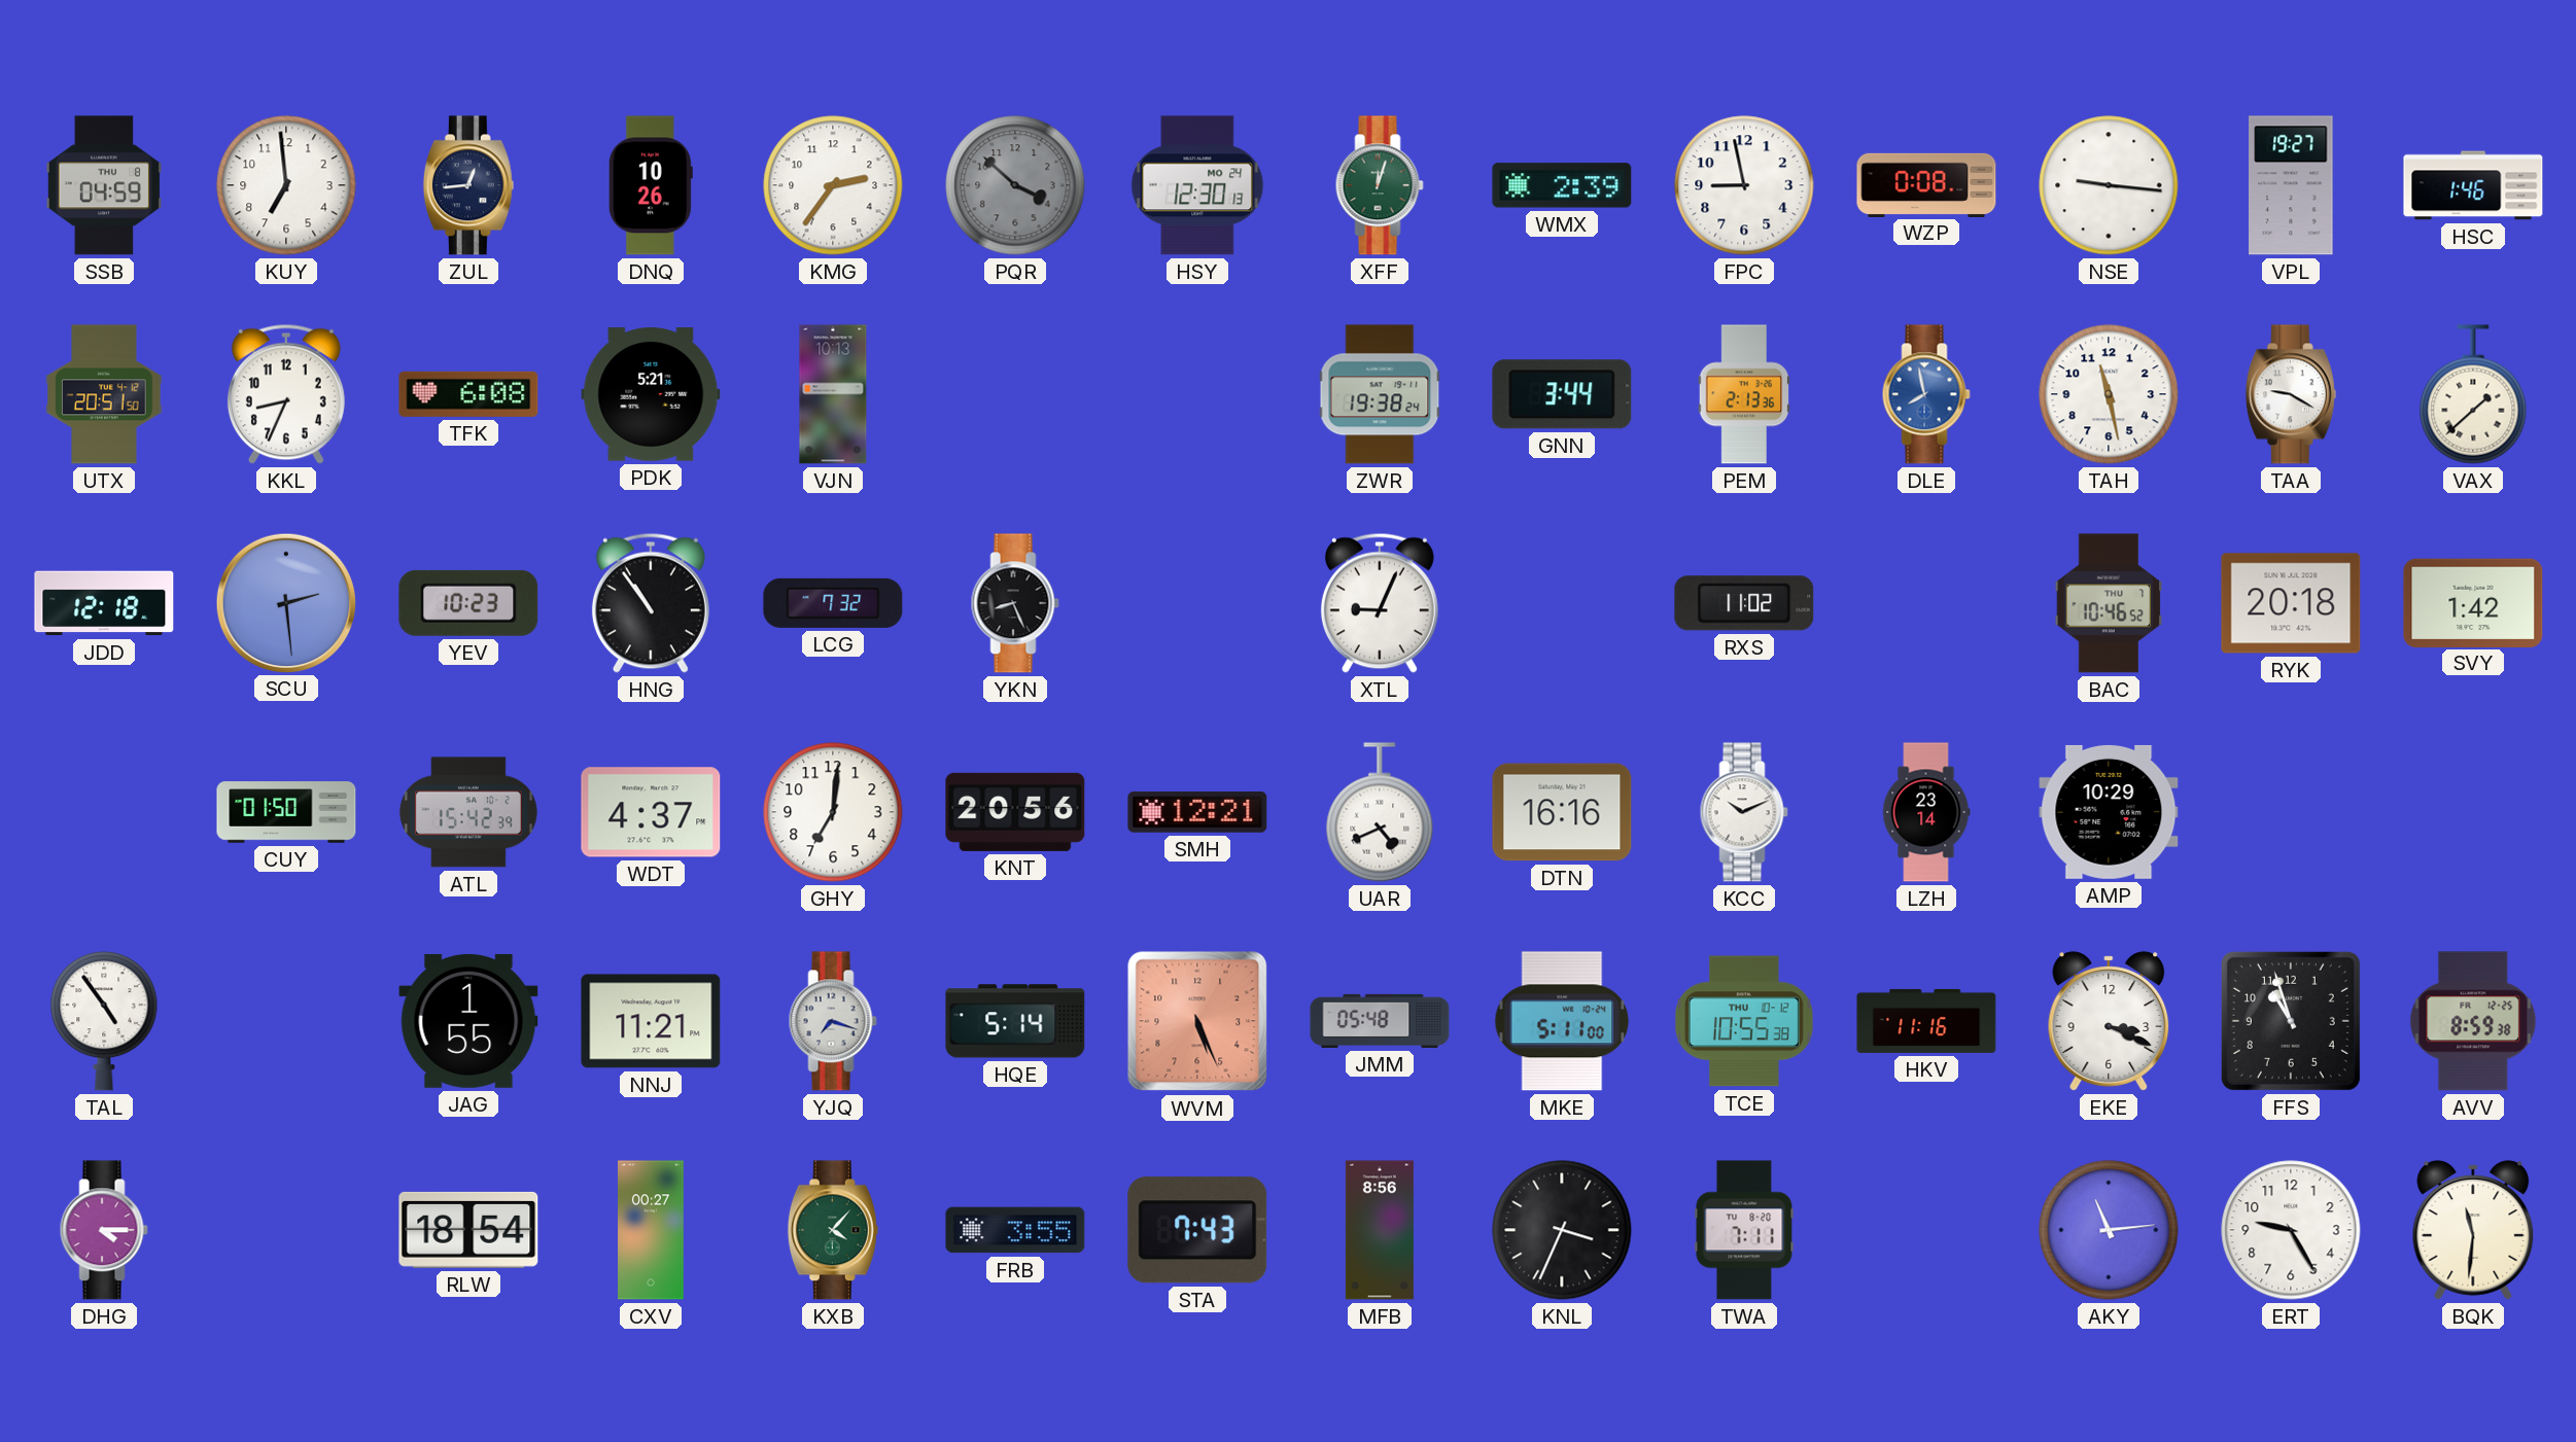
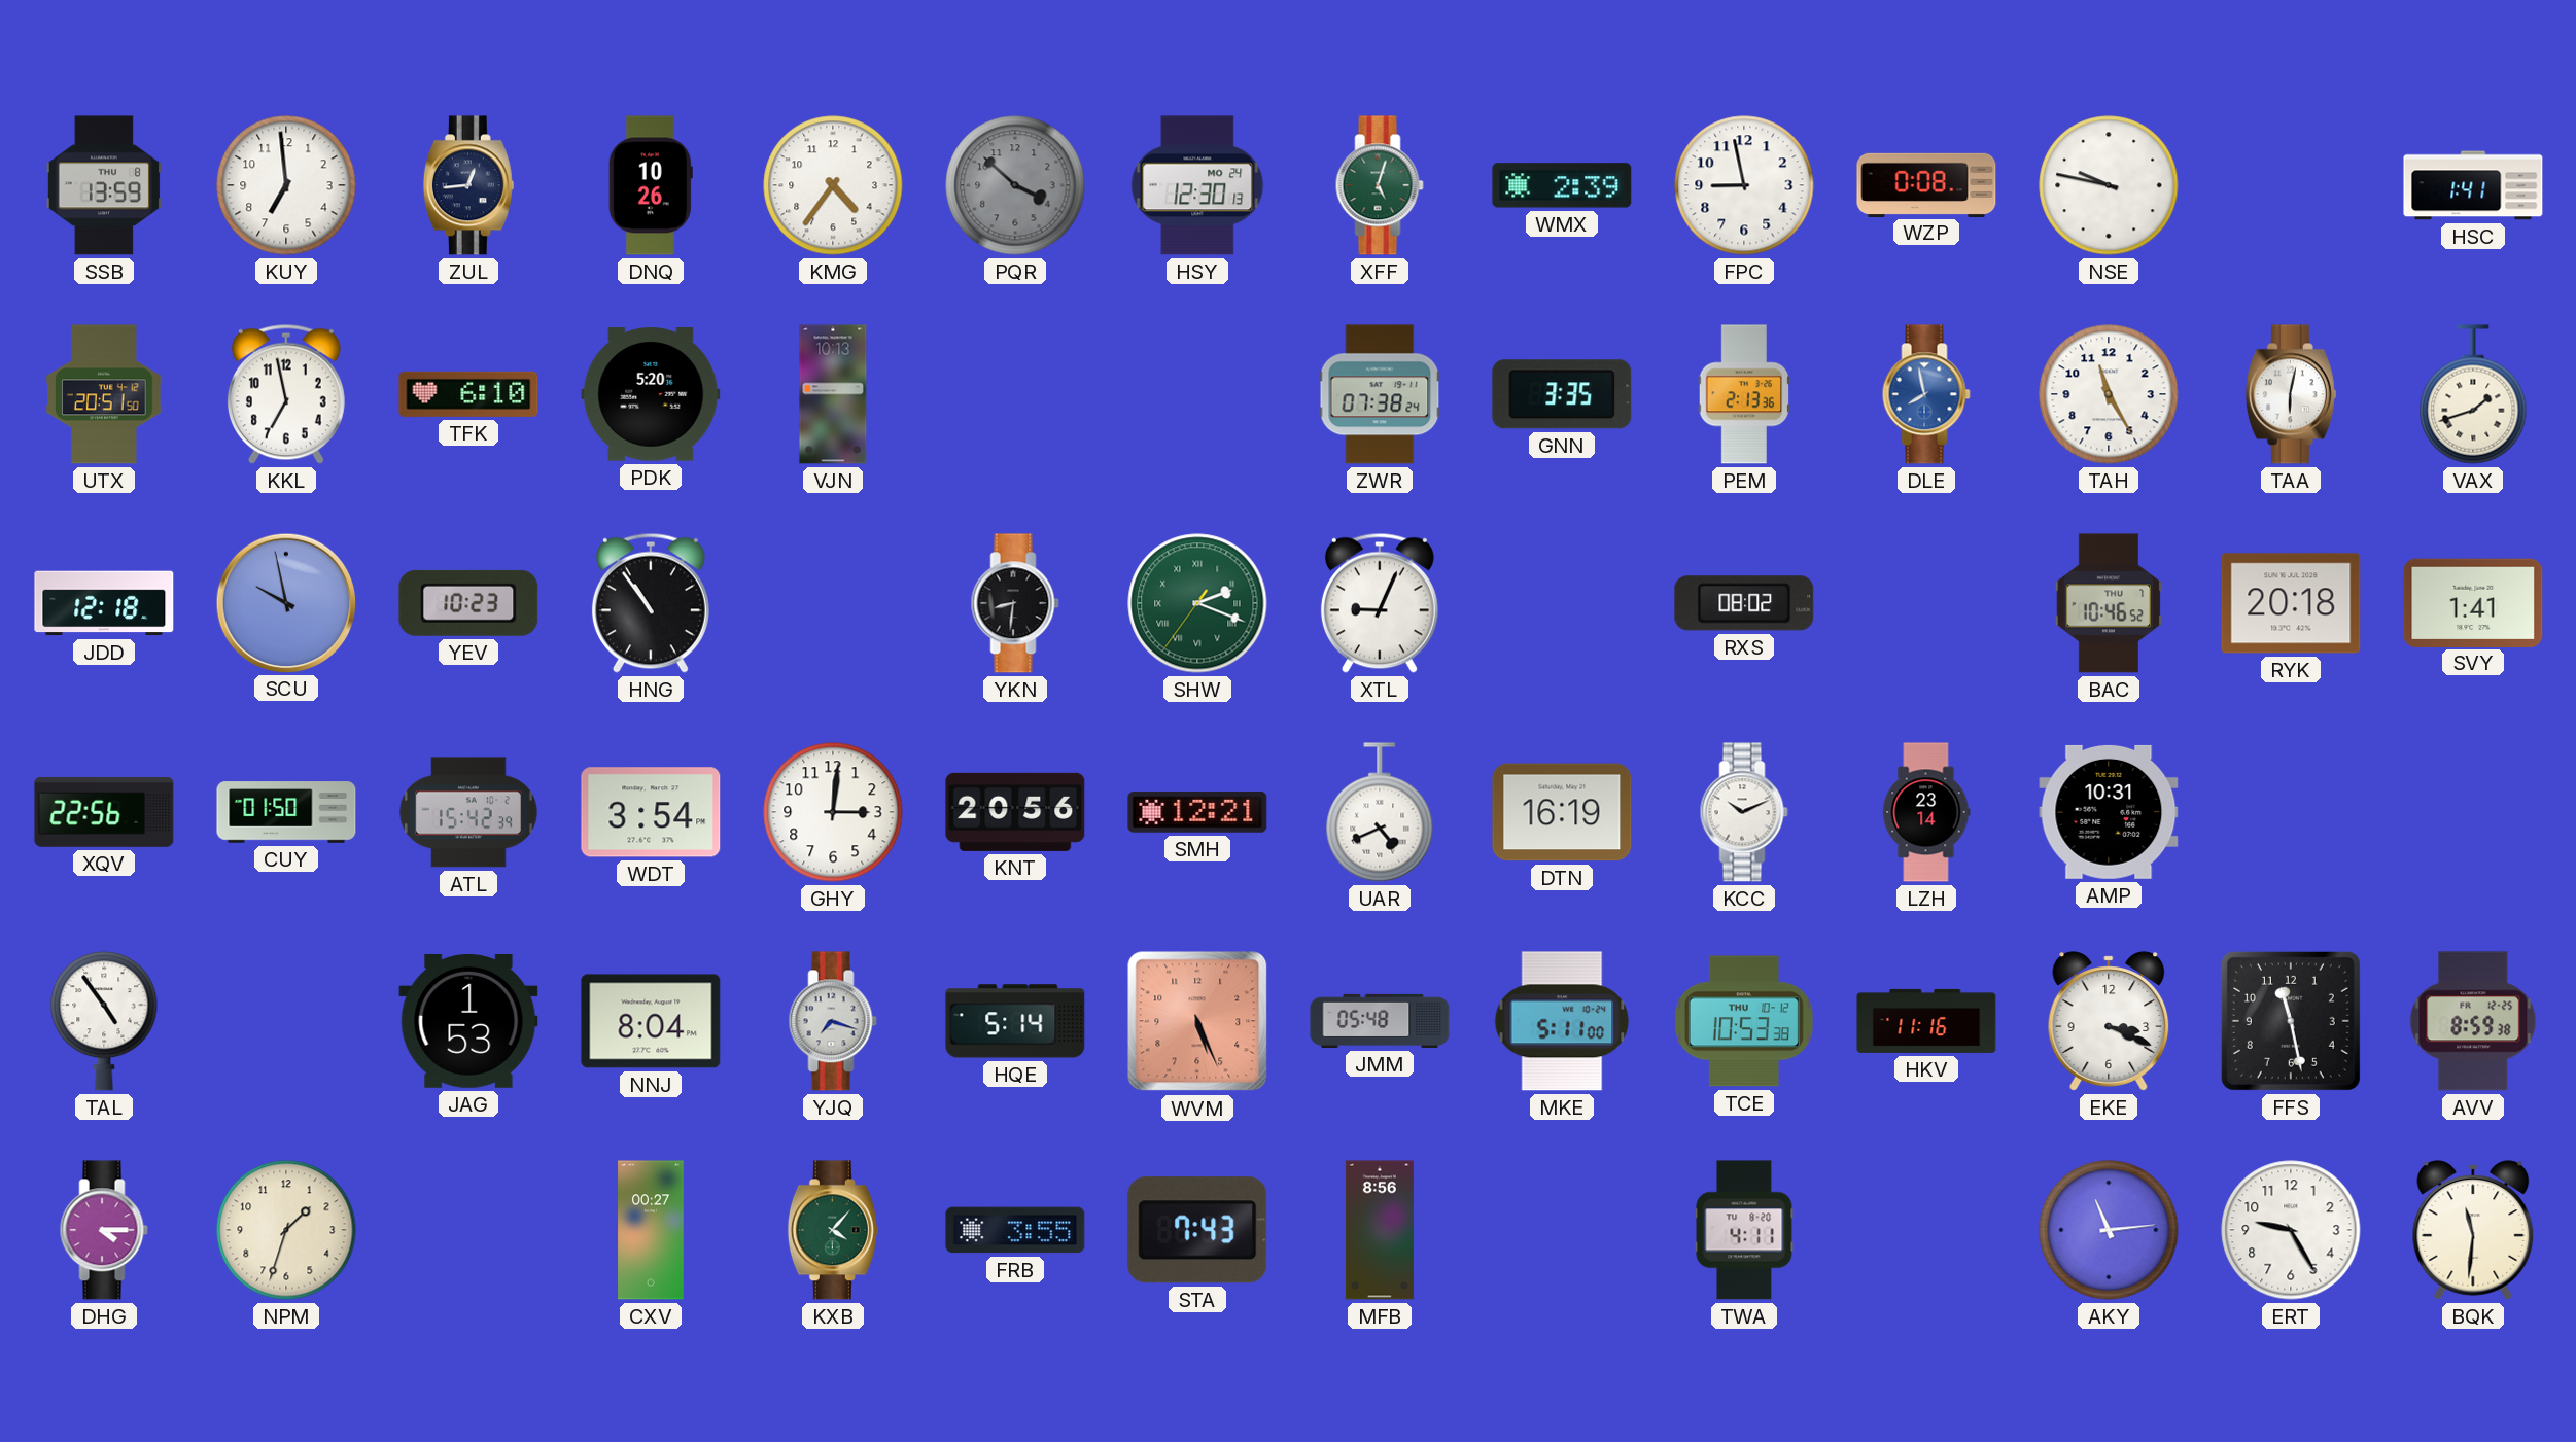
SSB: 04:59 -> 13:59 (104, 185)
KMG: 2:36 -> 4:36 (833, 185)
XFF: 12:03 -> 5:03 (1380, 185)
NSE: 9:16 -> 9:47 (2109, 185)
VPL: 19:27 -> none (2291, 185)
HSC: 1:46 -> 1:41 (2473, 185)
KKL: 8:34 -> 6:58 (286, 394)
TFK: 6:08 -> 6:10 (468, 394)
PDK: 5:21 -> 5:20 (651, 394)
ZWR: 19:38 -> 07:38 (1380, 394)
GNN: 3:44 -> 3:35 (1562, 394)
TAH: 11:28 -> 11:25 (2109, 394)
TAA: 9:20 -> 6:02 (2291, 394)
VAX: 1:38 -> 1:42 (2473, 394)
SCU: 2:29 -> 9:58 (285, 602)
LCG: 7:32 -> none (833, 603)
YKN: 8:26 -> 8:31 (1015, 603)
SHW: none -> 2:18 (1197, 603)
RXS: 11:02 -> 08:02 (1744, 603)
SVY: 1:42 -> 1:41 (2473, 602)
XQV: none -> 22:56 (104, 812)
WDT: 4:37 -> 3:54 (651, 812)
GHY: 7:01 -> 3:01 (833, 812)
DTN: 16:16 -> 16:19 (1562, 812)
AMP: 10:29 -> 10:31 (2109, 812)
JAG: 1:55 -> 1:53 (468, 1021)
NNJ: 11:21 -> 8:04 (651, 1021)
TCE: 10:55 -> 10:53 (1744, 1021)
FFS: 10:57 -> 11:28 (2291, 1021)
NPM: none -> 1:33 (286, 1230)
RLW: 18:54 -> none (468, 1230)
KNL: 3:34 -> none (1562, 1230)
TWA: 7:11 -> 4:11 (1744, 1230)
